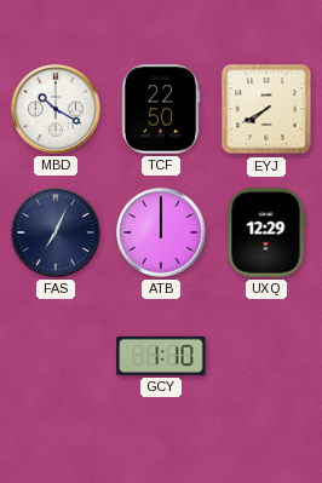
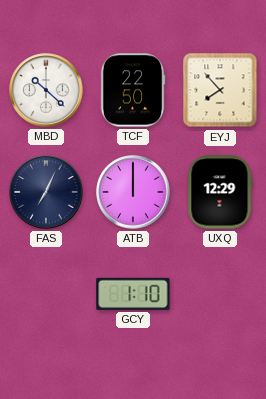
MBD: 10:20 -> 10:22 (46, 90)
EYJ: 7:40 -> 7:53 (220, 90)
